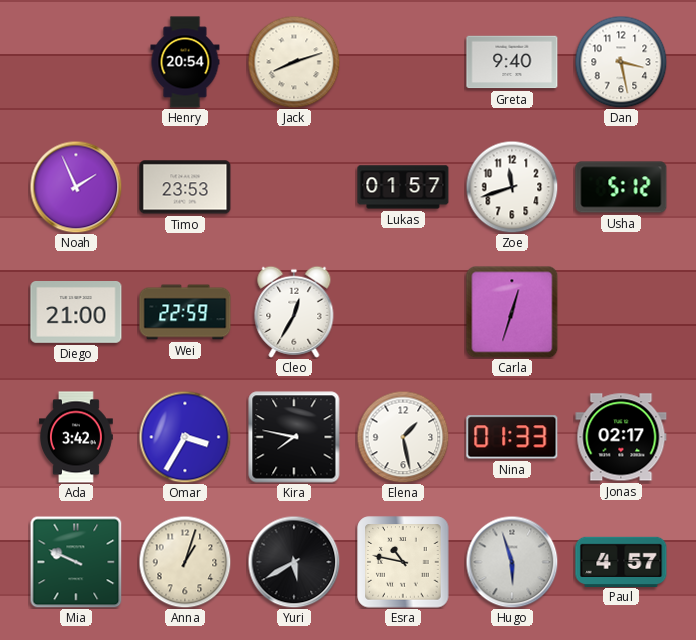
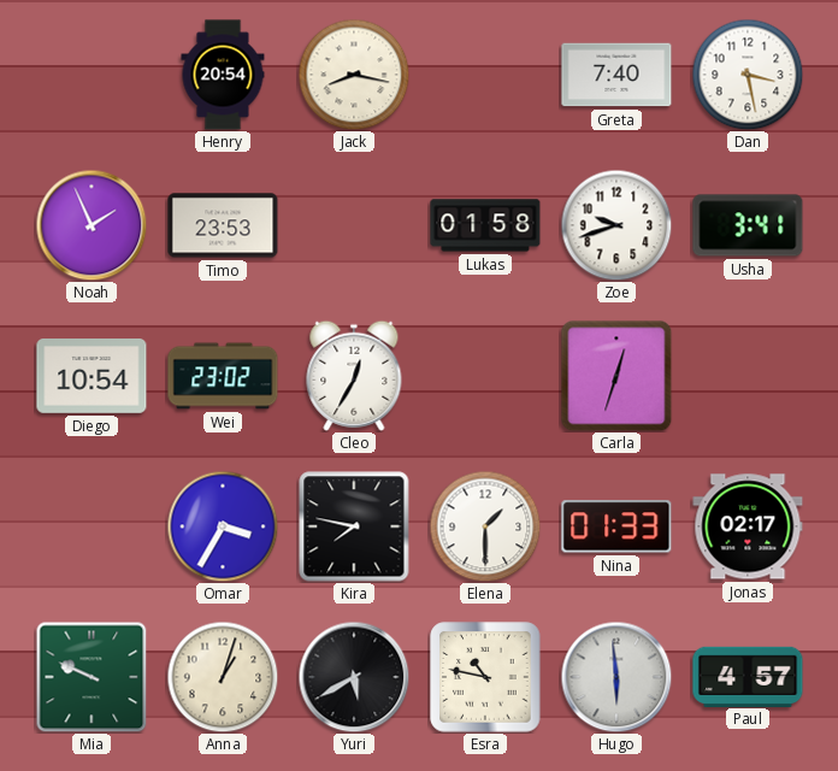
Jack: 8:12 -> 8:17 (354, 75)
Greta: 9:40 -> 7:40 (616, 75)
Lukas: 01:57 -> 01:58 (485, 225)
Zoe: 11:42 -> 9:42 (616, 225)
Usha: 5:12 -> 3:41 (748, 225)
Diego: 21:00 -> 10:54 (92, 377)
Wei: 22:59 -> 23:02 (223, 376)
Ada: 3:42 -> none (77, 437)
Elena: 1:28 -> 1:30 (485, 526)
Hugo: 5:57 -> 5:59 (616, 677)
